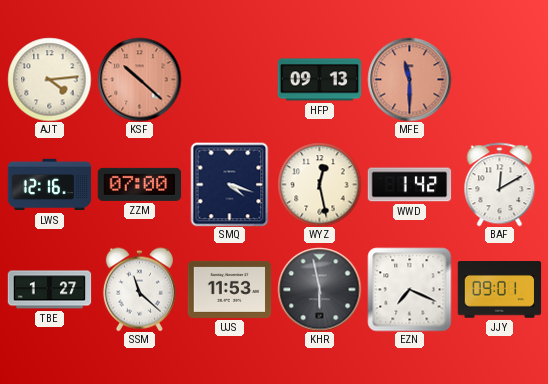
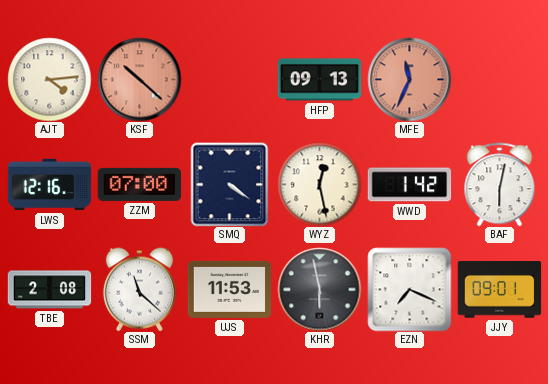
MFE: 11:30 -> 11:34 (409, 79)
SMQ: 4:18 -> 4:21 (230, 184)
BAF: 12:10 -> 6:02 (500, 184)
TBE: 1:27 -> 2:08 (49, 290)
